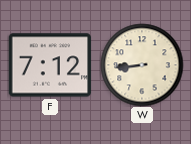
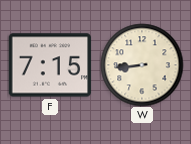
F: 7:12 -> 7:15 (50, 65)
